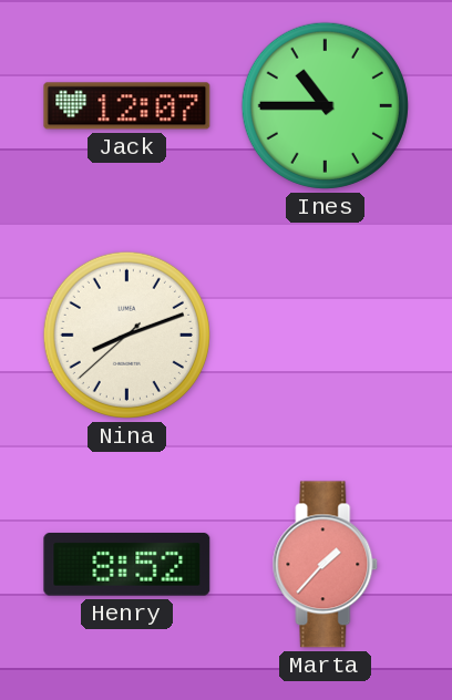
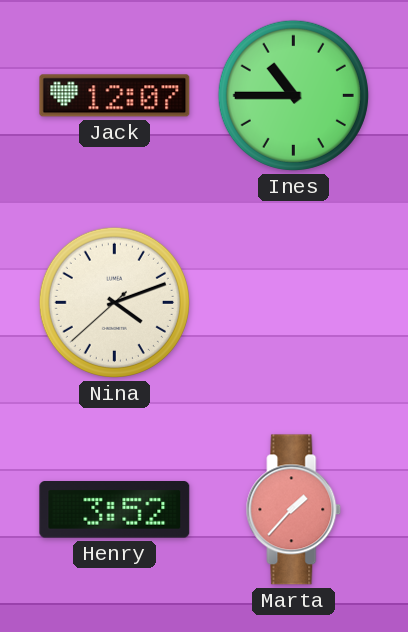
Nina: 8:11 -> 4:11 (114, 302)
Henry: 8:52 -> 3:52 (115, 510)
